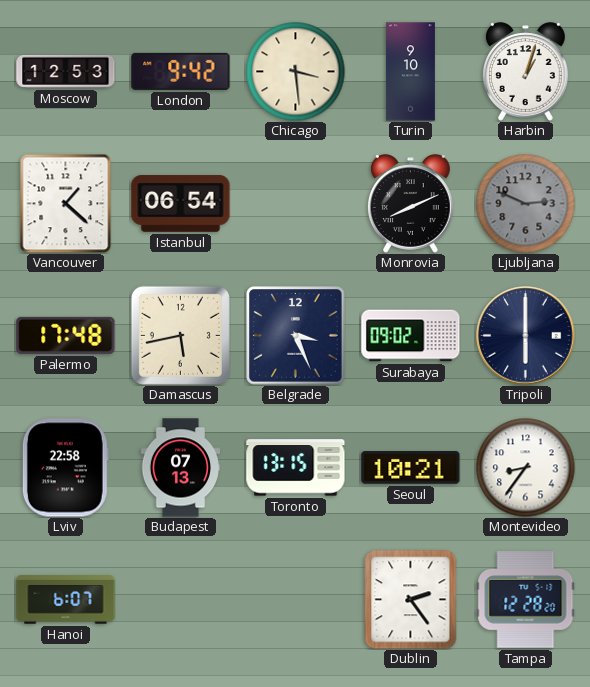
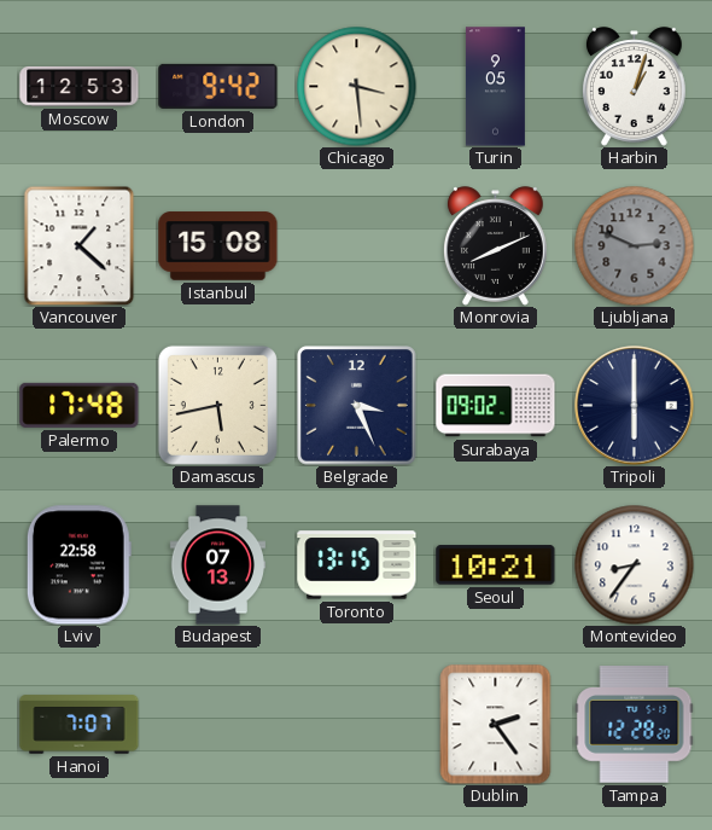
Turin: 9:10 -> 9:05 (495, 87)
Istanbul: 06:54 -> 15:08 (218, 246)
Hanoi: 6:07 -> 7:07 (80, 725)
